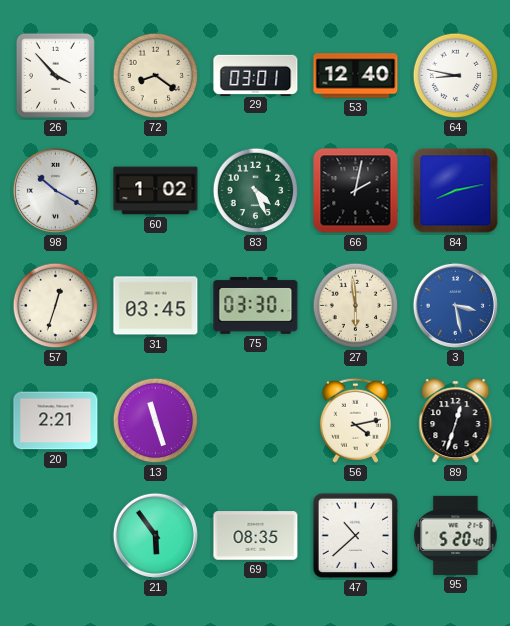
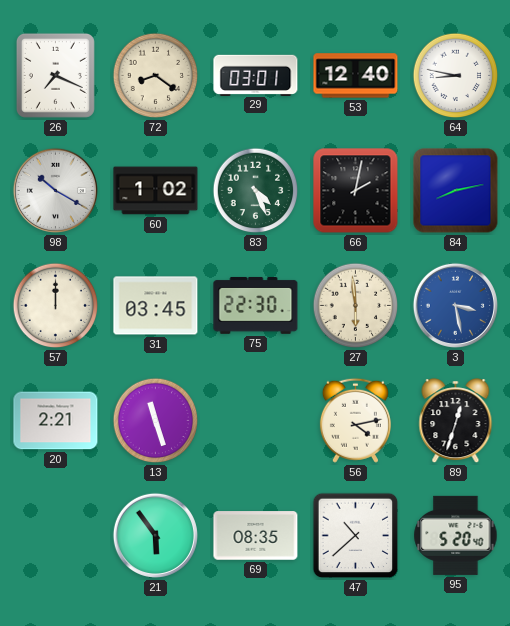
26: 3:53 -> 7:19 (55, 75)
57: 12:33 -> 12:00 (56, 306)
75: 03:30 -> 22:30 (256, 305)
